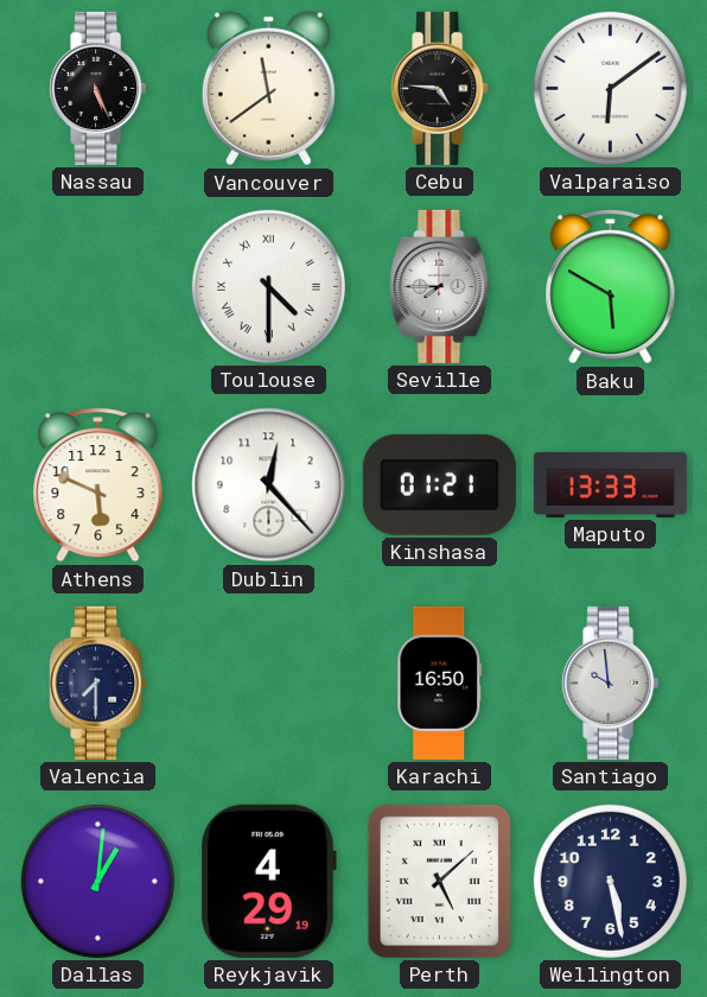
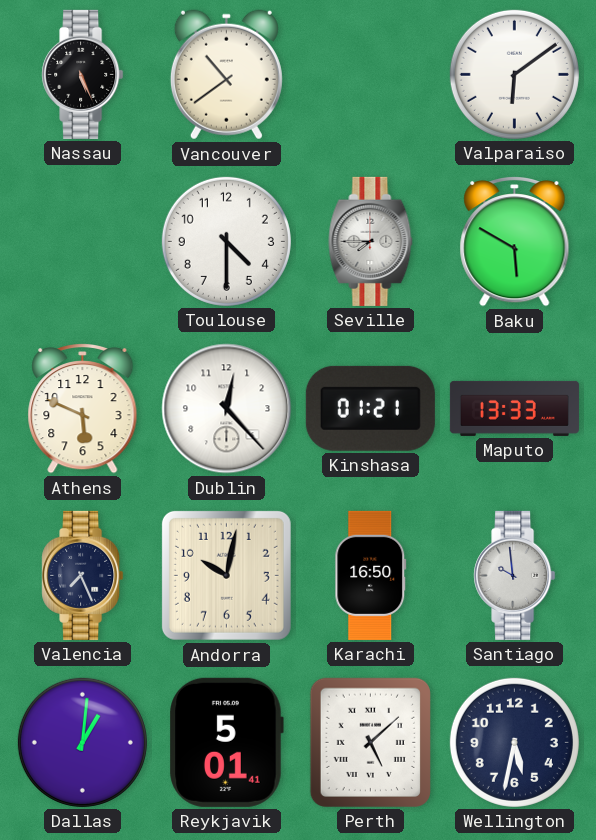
Vancouver: 11:39 -> 10:39 (226, 75)
Cebu: 4:46 -> none (440, 88)
Toulouse numerals: Roman -> Arabic (226, 241)
Valencia: 7:30 -> 7:26 (83, 575)
Andorra: none -> 10:02 (226, 575)
Reykjavik: 4:29 -> 5:01 (226, 742)
Wellington: 5:28 -> 5:32 (514, 742)
